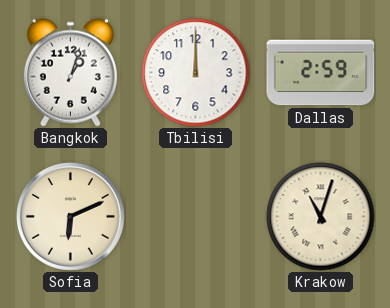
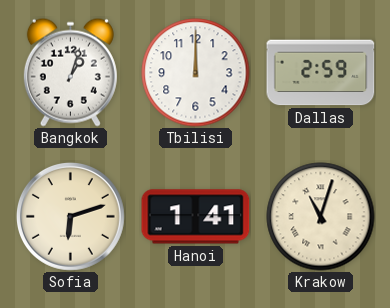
Sofia: 6:11 -> 6:12 (70, 216)
Hanoi: none -> 1:41 (196, 217)
